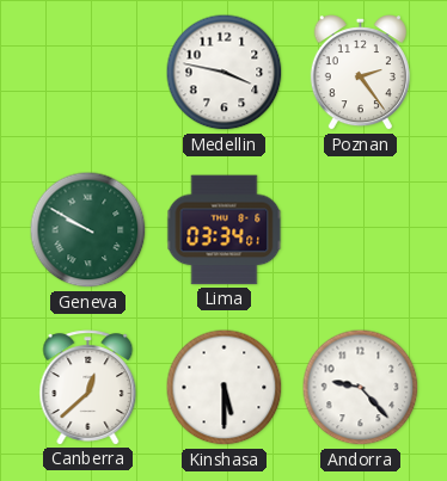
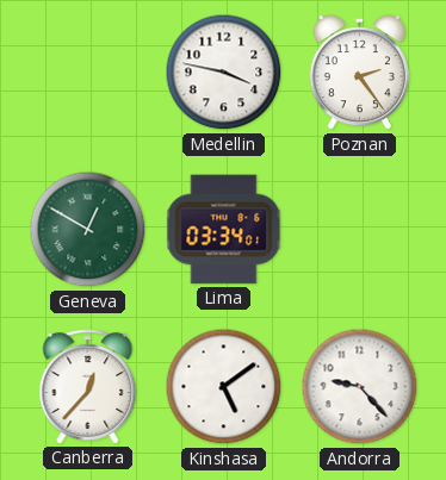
Geneva: 9:50 -> 12:50 (88, 230)
Canberra: 12:38 -> 12:37 (88, 387)
Kinshasa: 5:30 -> 5:09 (224, 387)
